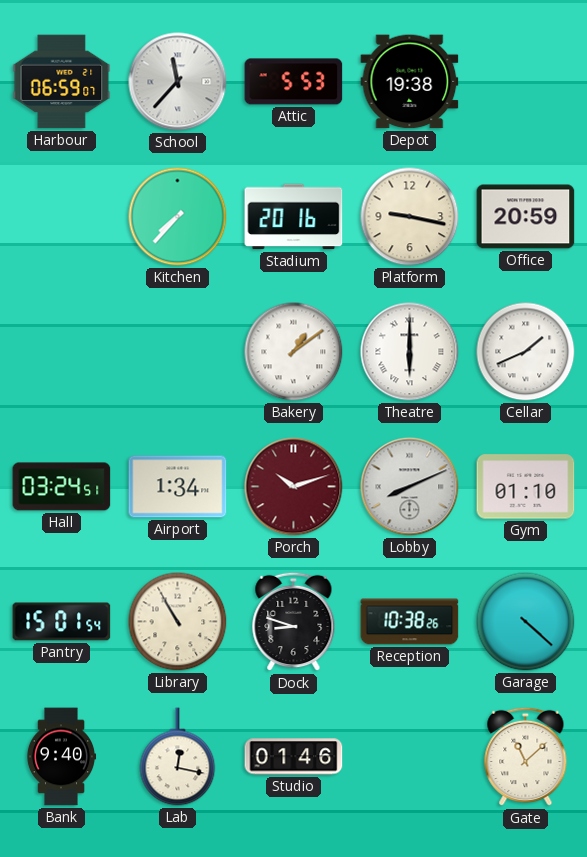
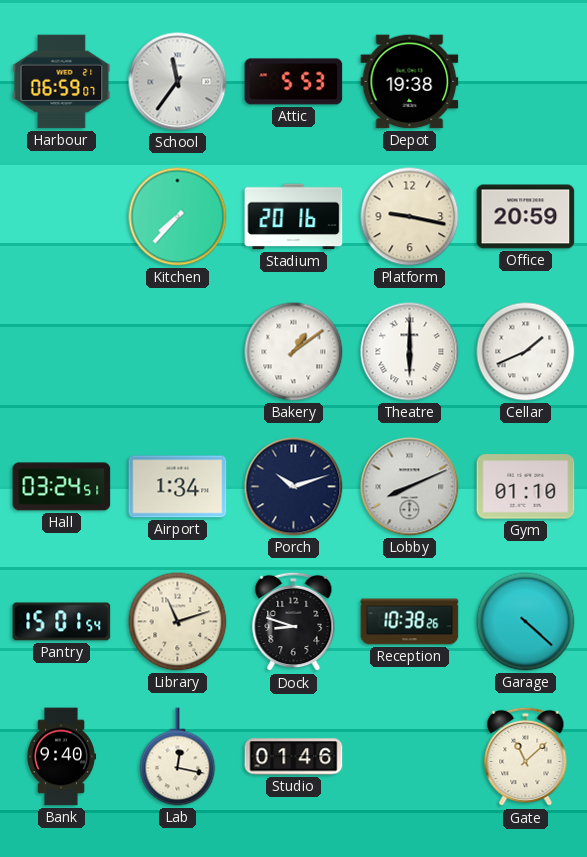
School: 11:37 -> 11:36 (178, 82)
Porch dial: burgundy -> navy (294, 487)
Library: 10:55 -> 11:12 (178, 622)
